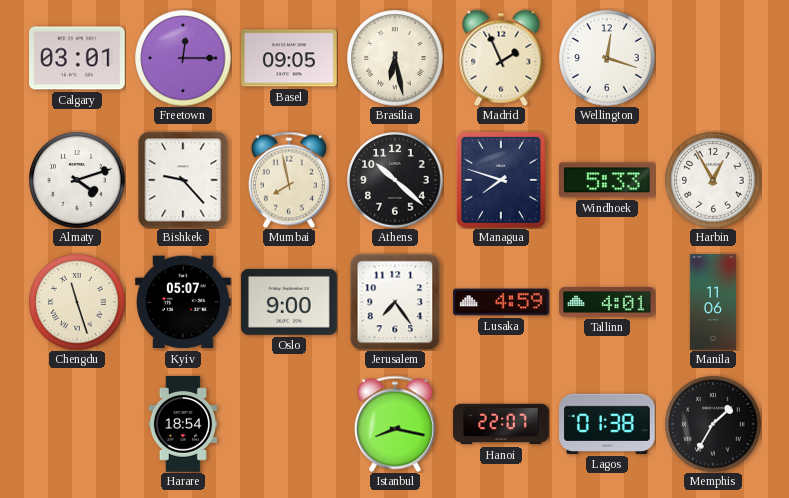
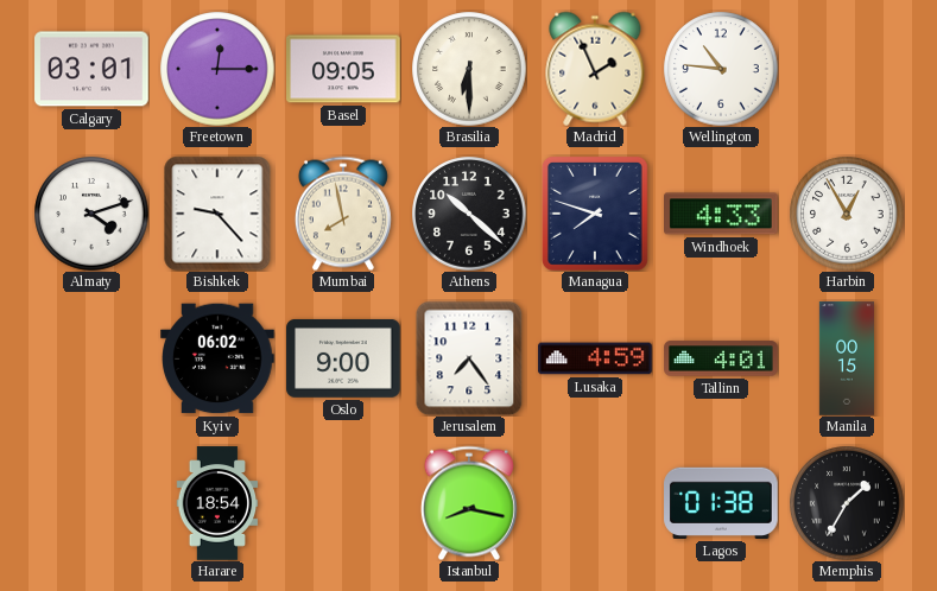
Brasilia: 6:28 -> 6:30 (469, 69)
Wellington: 12:18 -> 10:46 (721, 69)
Windhoek: 5:33 -> 4:33 (722, 214)
Chengdu: 11:27 -> none (77, 302)
Kyiv: 05:07 -> 06:02 (217, 358)
Manila: 11:06 -> 00:15 (847, 358)
Hanoi: 22:07 -> none (501, 424)
